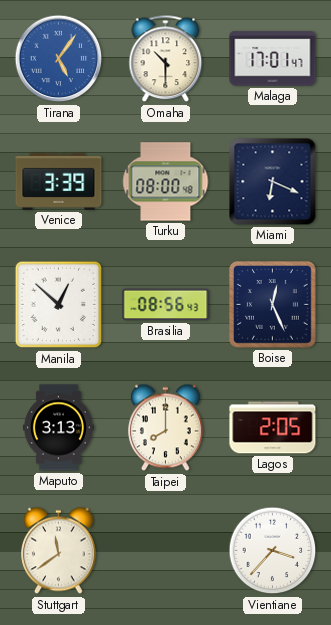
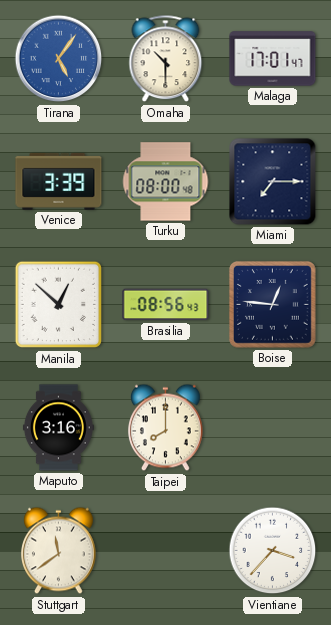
Miami: 6:19 -> 7:15 (273, 182)
Boise: 12:26 -> 12:46 (273, 305)
Maputo: 3:13 -> 3:16 (58, 428)
Lagos: 2:05 -> none (273, 428)
